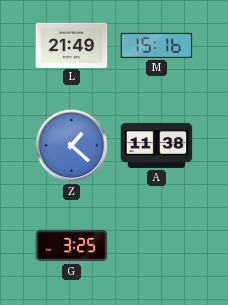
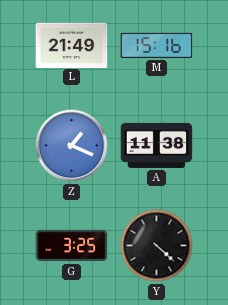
Z: 1:22 -> 1:19 (72, 146)
Y: none -> 4:22 (157, 246)
